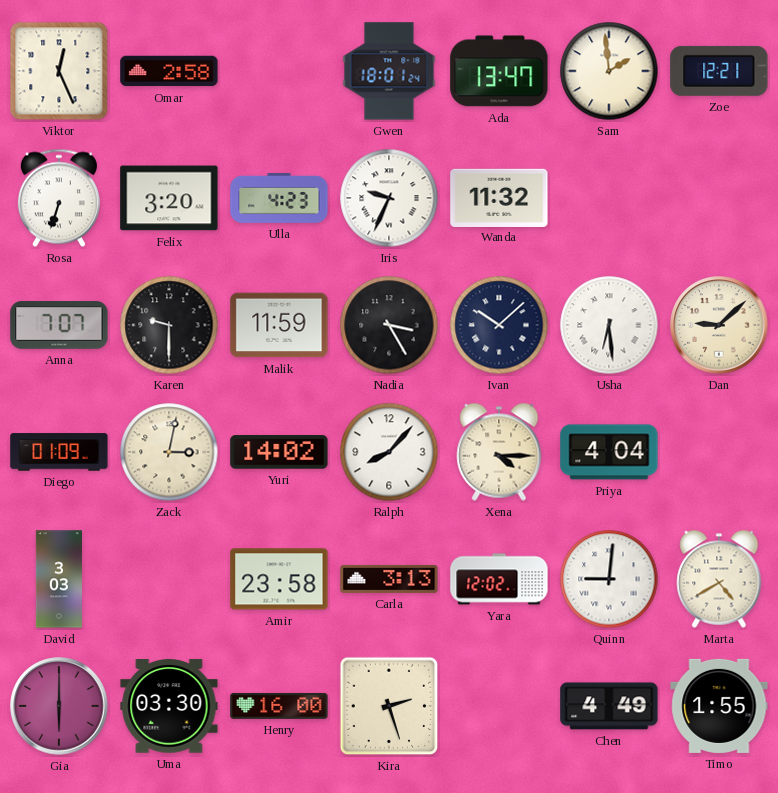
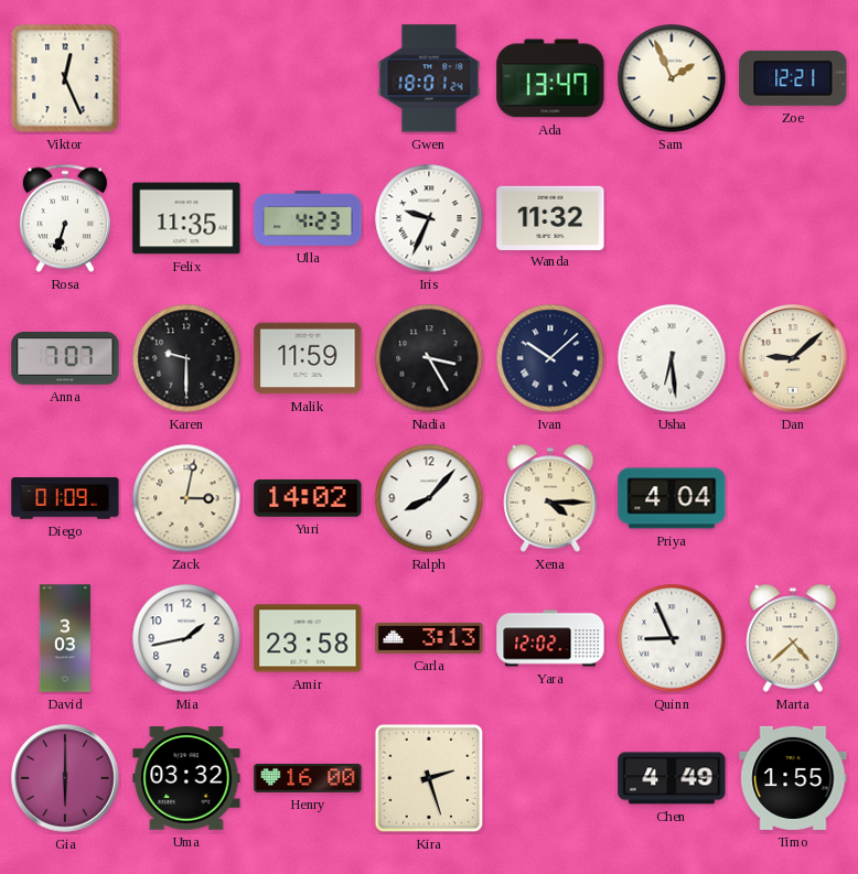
Omar: 2:58 -> none (169, 71)
Sam: 1:59 -> 1:56 (672, 78)
Felix: 3:20 -> 11:35 (186, 218)
Mia: none -> 1:43 (186, 638)
Quinn: 9:01 -> 8:56 (672, 638)
Marta: 4:40 -> 4:38 (793, 638)
Uma: 03:30 -> 03:32 (186, 778)
